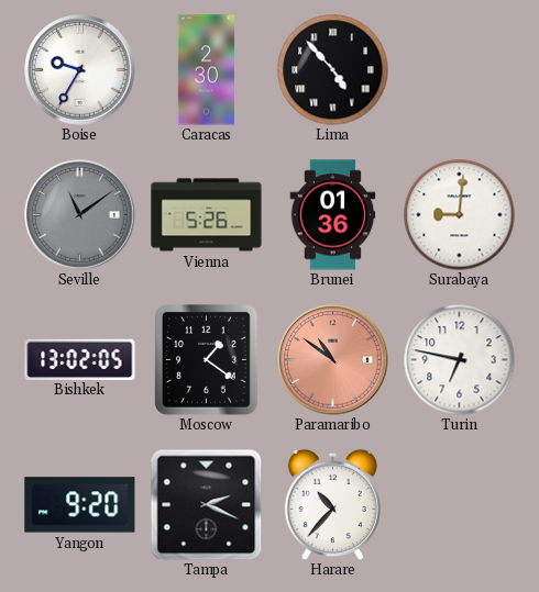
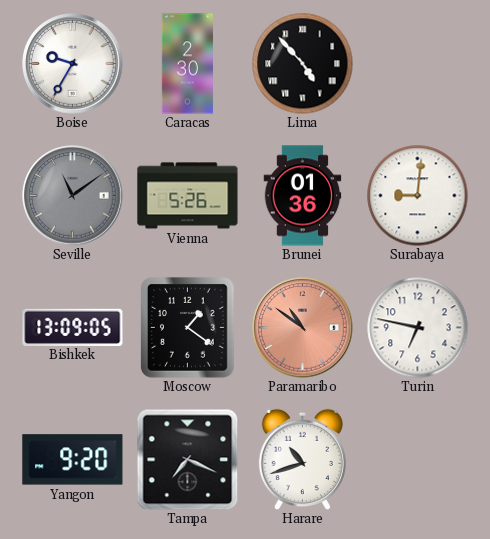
Bishkek: 13:02 -> 13:09 (73, 327)
Tampa: 2:19 -> 7:19 (187, 459)
Harare: 10:37 -> 10:42 (302, 459)
